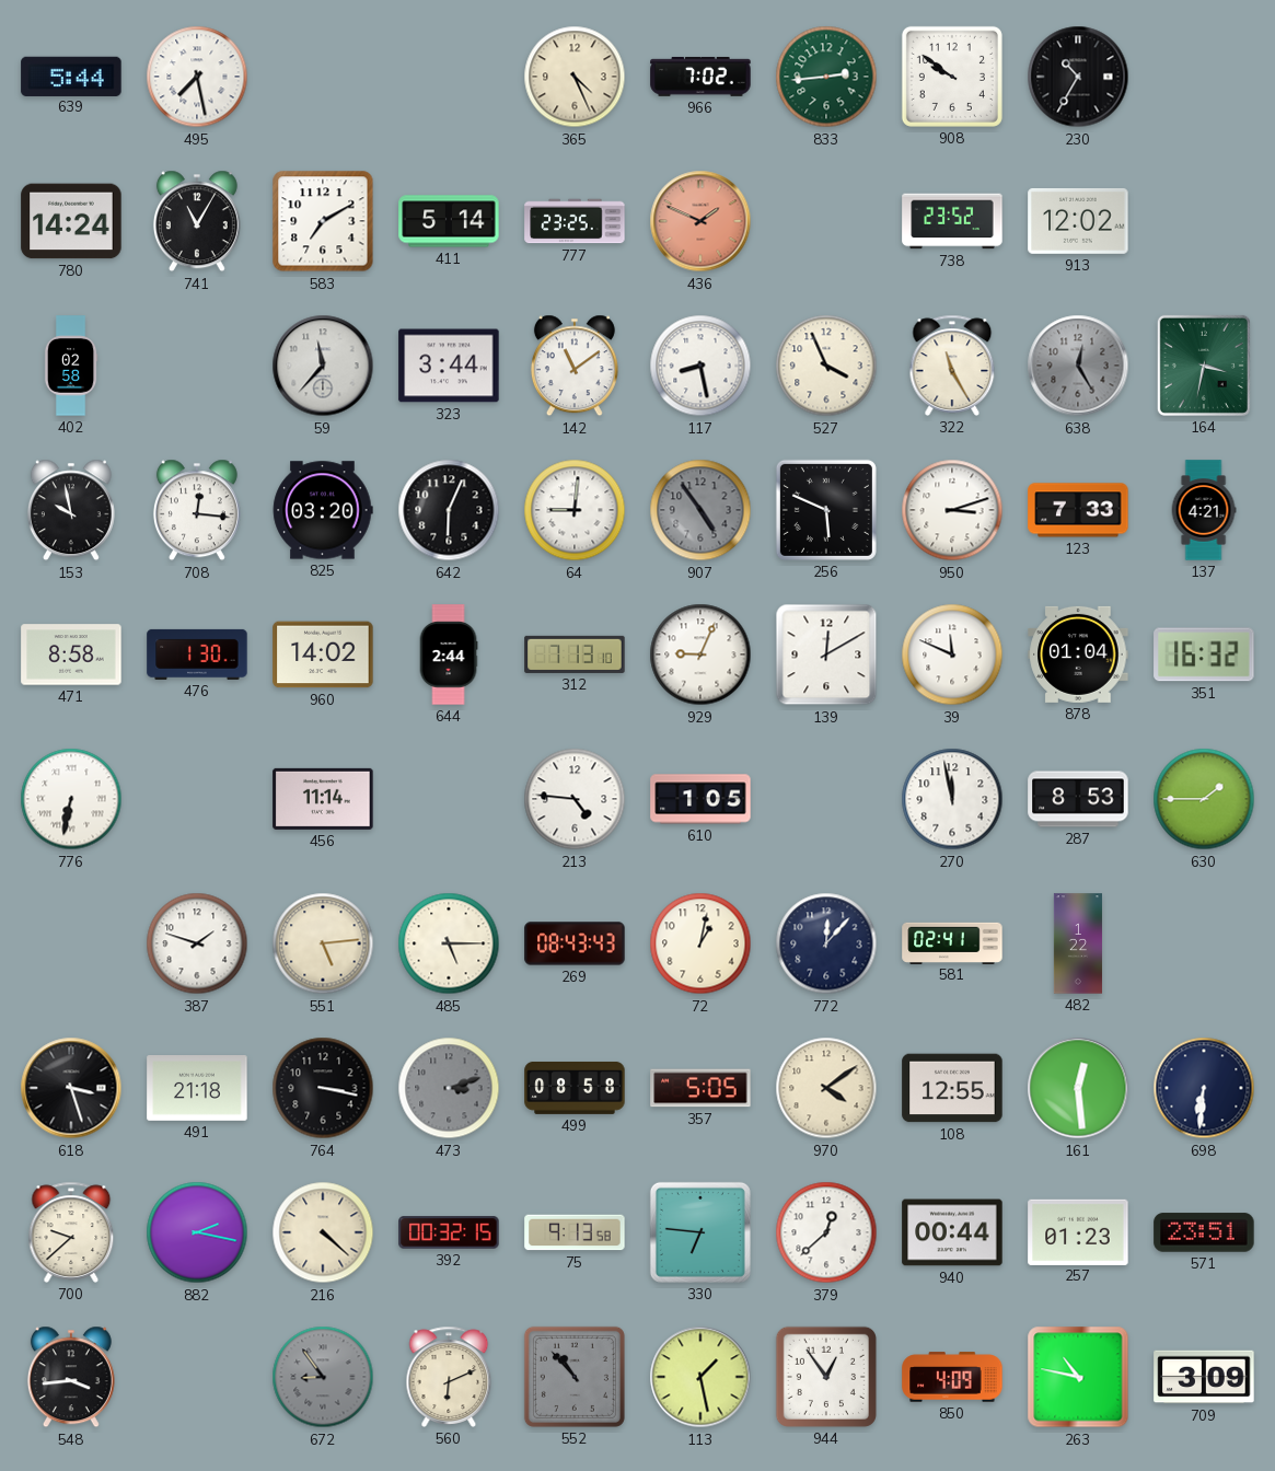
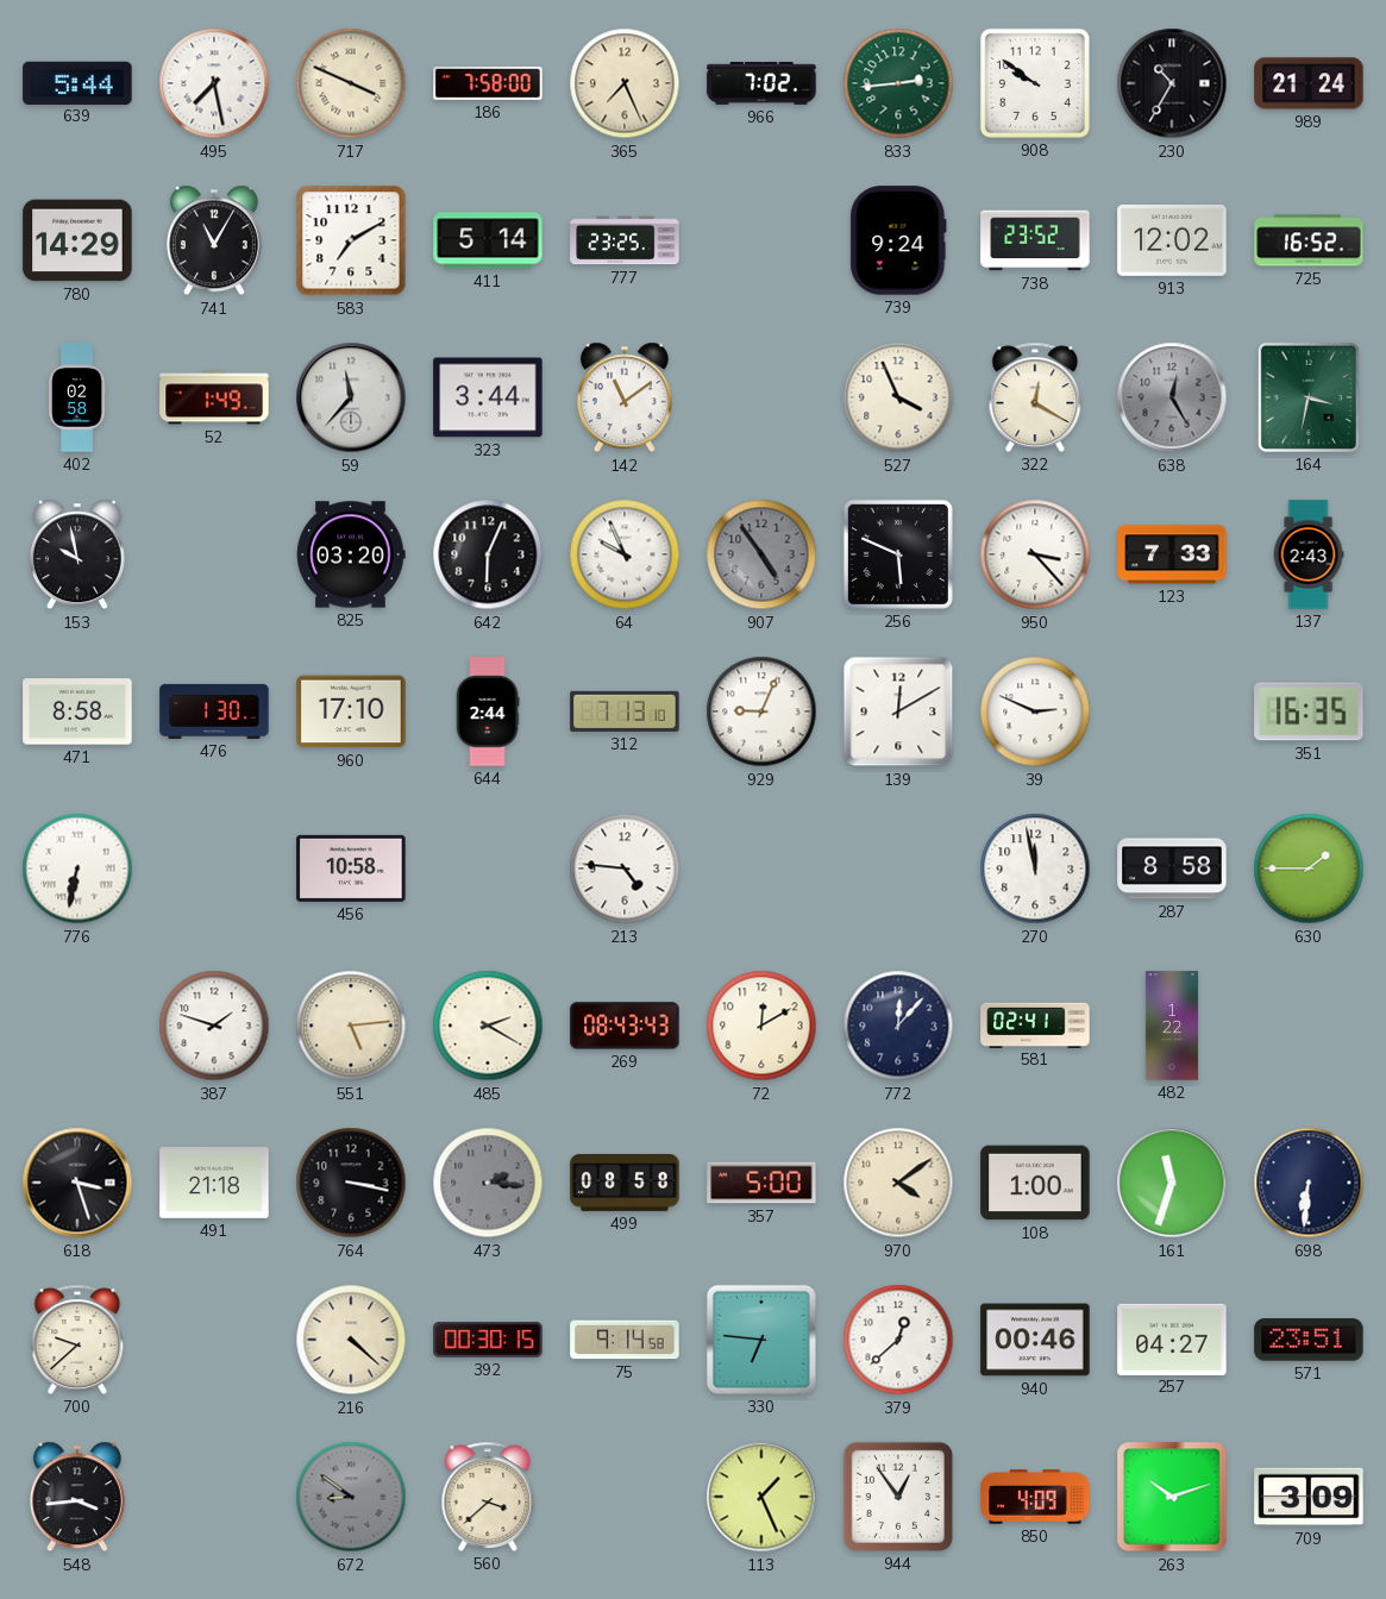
717: none -> 3:49 (351, 83)
186: none -> 7:58 (488, 83)
365: 4:26 -> 7:26 (625, 83)
989: none -> 21:24 (1309, 83)
780: 14:24 -> 14:29 (77, 240)
436: 1:49 -> none (700, 221)
739: none -> 9:24 (898, 240)
725: none -> 16:52 (1309, 240)
52: none -> 1:49 (214, 397)
117: 8:28 -> none (700, 366)
322: 11:25 -> 12:20 (1035, 397)
708: 12:16 -> none (197, 510)
64: 9:01 -> 9:56 (625, 554)
950: 3:12 -> 3:23 (1035, 554)
137: 4:21 -> 2:43 (1309, 554)
960: 14:02 -> 17:10 (351, 711)
39: 11:49 -> 2:49 (1035, 711)
878: 01:04 -> none (1078, 655)
351: 16:32 -> 16:35 (1309, 711)
456: 11:14 -> 10:58 (351, 869)
610: 1:05 -> none (700, 799)
287: 8:53 -> 8:58 (1172, 869)
485: 5:15 -> 2:20 (488, 1026)
72: 1:02 -> 12:10 (761, 1026)
473: 3:12 -> 2:16 (488, 1183)
357: 5:05 -> 5:00 (761, 1183)
108: 12:55 -> 1:00 (1035, 1183)
161: 12:29 -> 11:33 (1172, 1183)
882: 2:17 -> none (197, 1232)
392: 00:32 -> 00:30 (488, 1340)
75: 9:13 -> 9:14 (625, 1340)
940: 00:44 -> 00:46 (1035, 1340)
257: 01:23 -> 04:27 (1172, 1338)
672: 8:54 -> 8:51 (351, 1497)
560: 6:11 -> 3:38 (488, 1497)
552: 10:53 -> none (575, 1377)
113: 1:28 -> 1:26 (761, 1497)
263: 10:47 -> 10:12 (1172, 1497)
